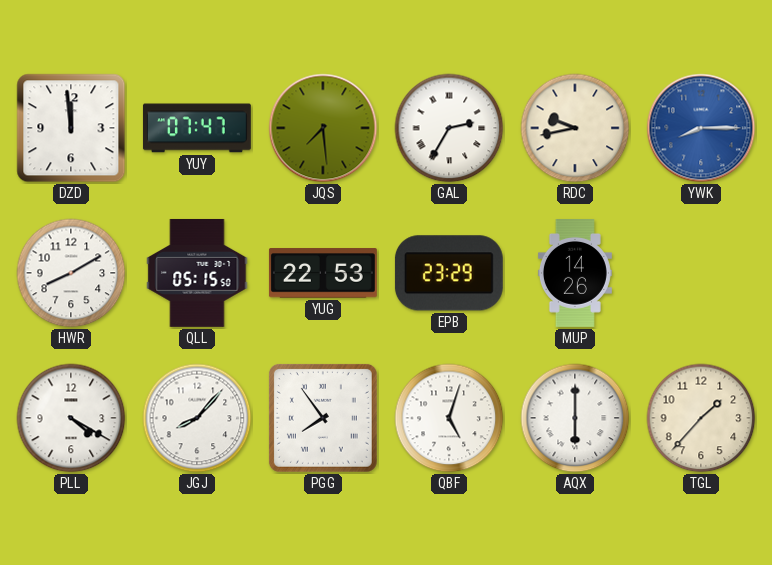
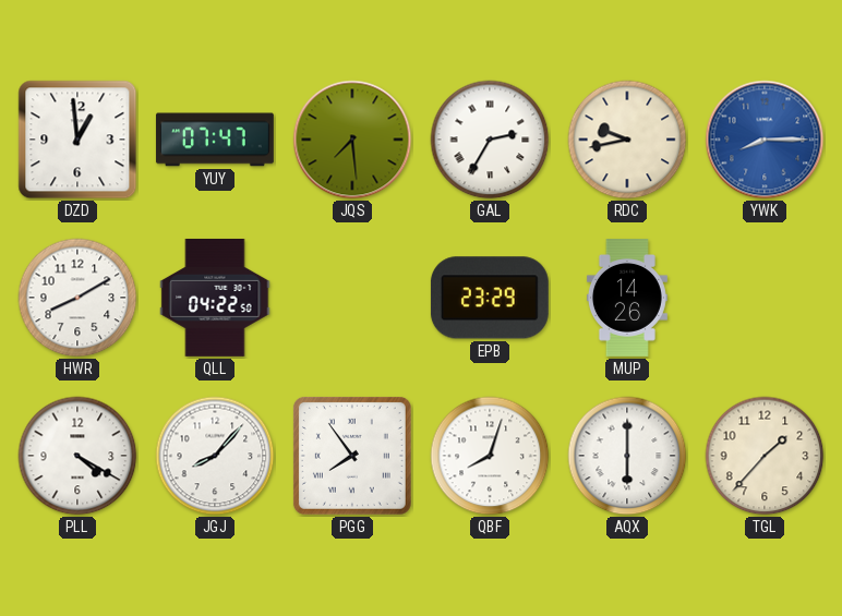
DZD: 11:59 -> 12:59 (77, 140)
QLL: 05:15 -> 04:22 (215, 298)
YUG: 22:53 -> none (323, 273)
QBF: 5:03 -> 8:03 (490, 456)
